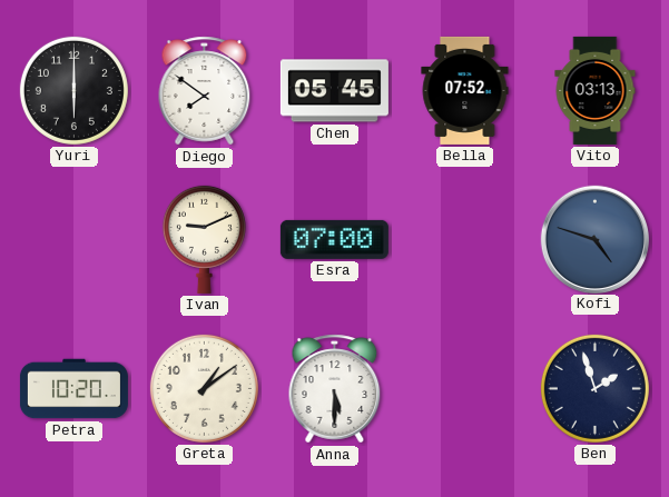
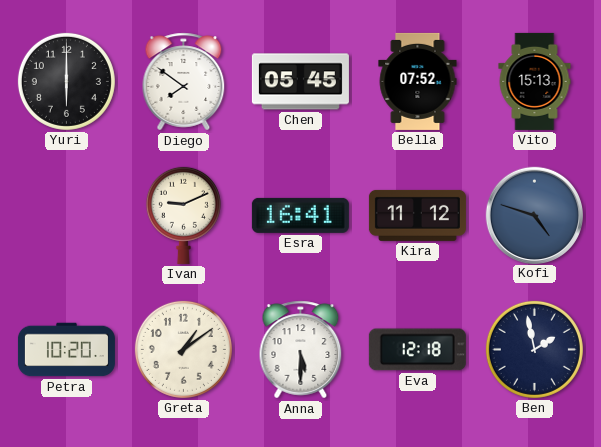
Vito: 03:13 -> 15:13 (535, 81)
Esra: 07:00 -> 16:41 (300, 215)
Kira: none -> 11:12 (417, 215)
Eva: none -> 12:18 (417, 350)
Ben: 1:57 -> 1:58 (534, 349)
